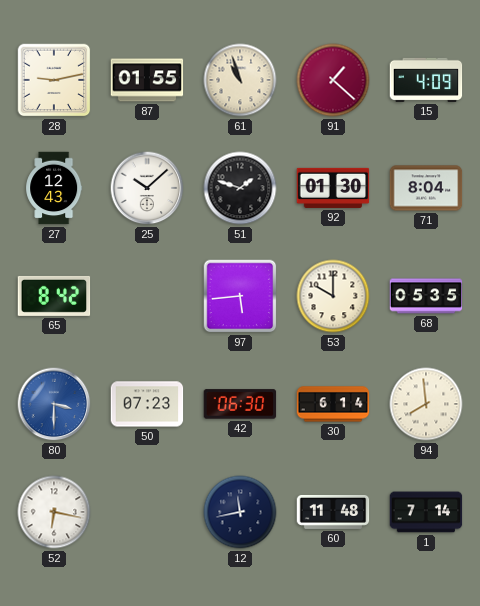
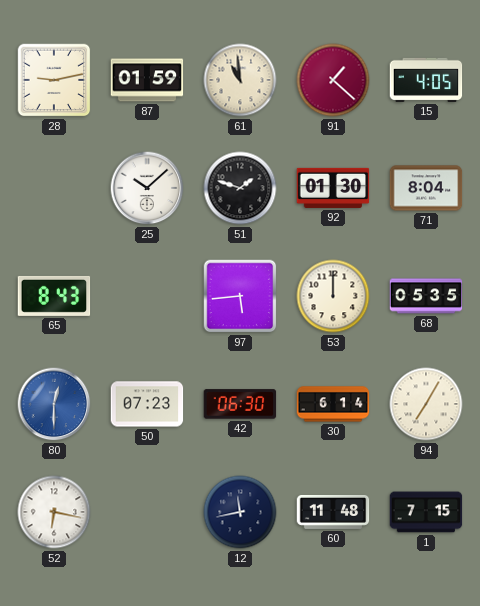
87: 01:55 -> 01:59 (147, 80)
61: 10:57 -> 10:59 (240, 80)
15: 4:09 -> 4:05 (426, 80)
27: 12:43 -> none (54, 188)
65: 8:42 -> 8:43 (54, 296)
53: 10:00 -> 12:00 (333, 296)
80: 3:30 -> 12:30 (54, 404)
94: 7:59 -> 7:05 (426, 404)
1: 7:14 -> 7:15 (426, 512)
